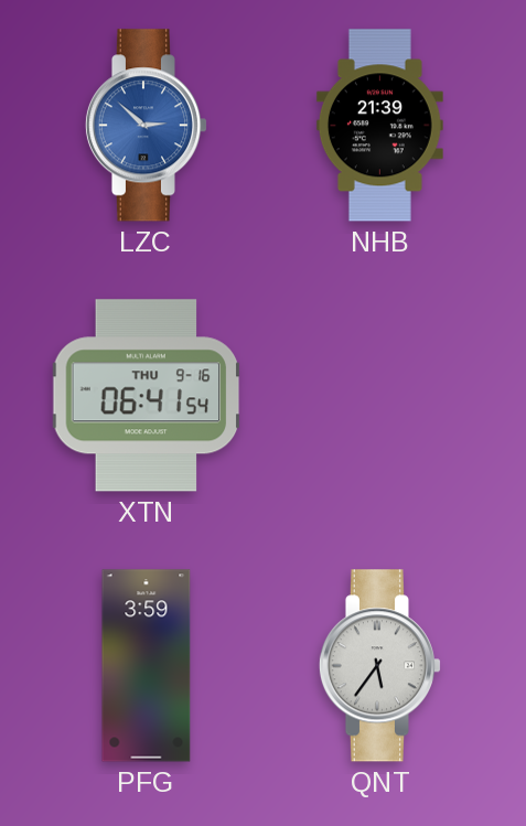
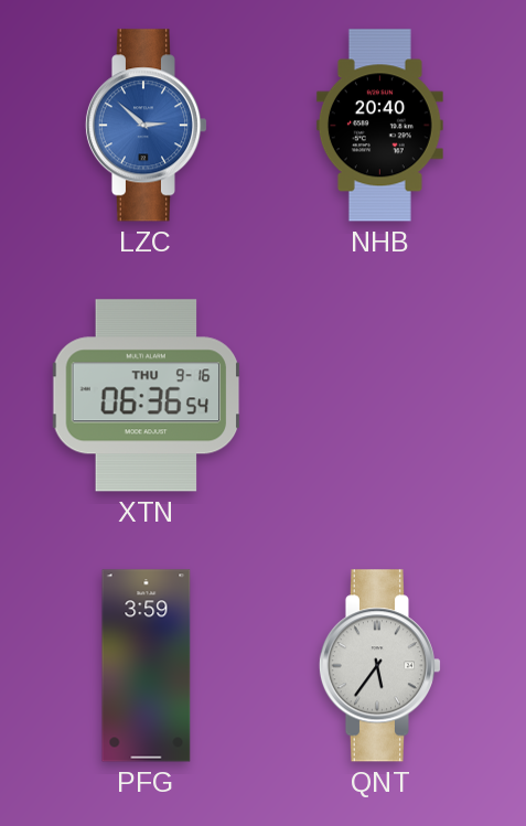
NHB: 21:39 -> 20:40 (379, 126)
XTN: 06:41 -> 06:36 (147, 396)
